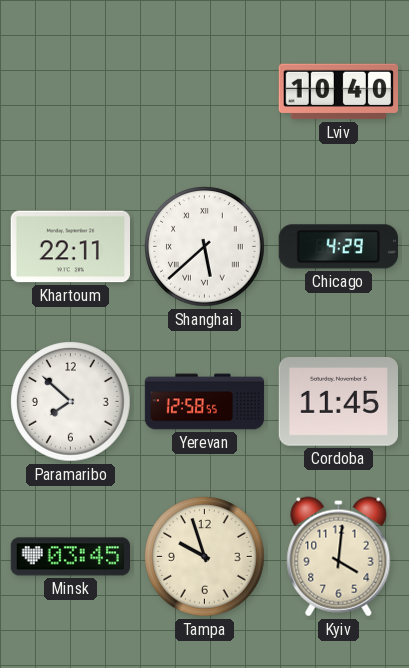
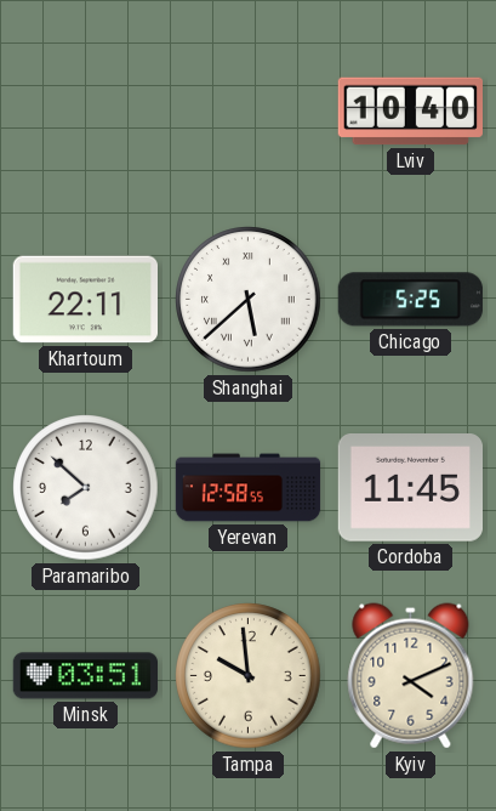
Chicago: 4:29 -> 5:25 (410, 300)
Minsk: 03:45 -> 03:51 (85, 676)
Tampa: 9:57 -> 9:59 (249, 676)
Kyiv: 4:01 -> 4:11 (411, 676)
